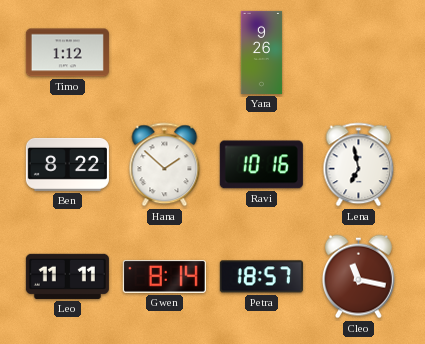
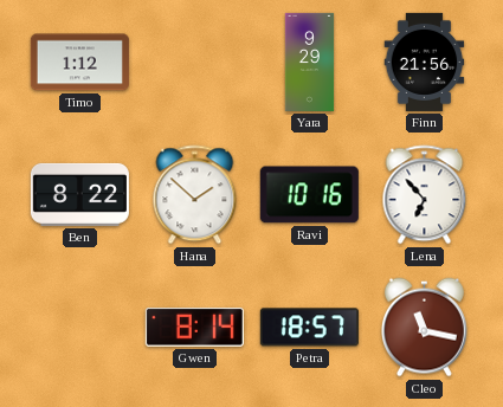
Yara: 9:26 -> 9:29 (310, 62)
Finn: none -> 21:56 (425, 62)
Lena: 6:58 -> 6:53 (425, 195)
Leo: 11:11 -> none (67, 276)
